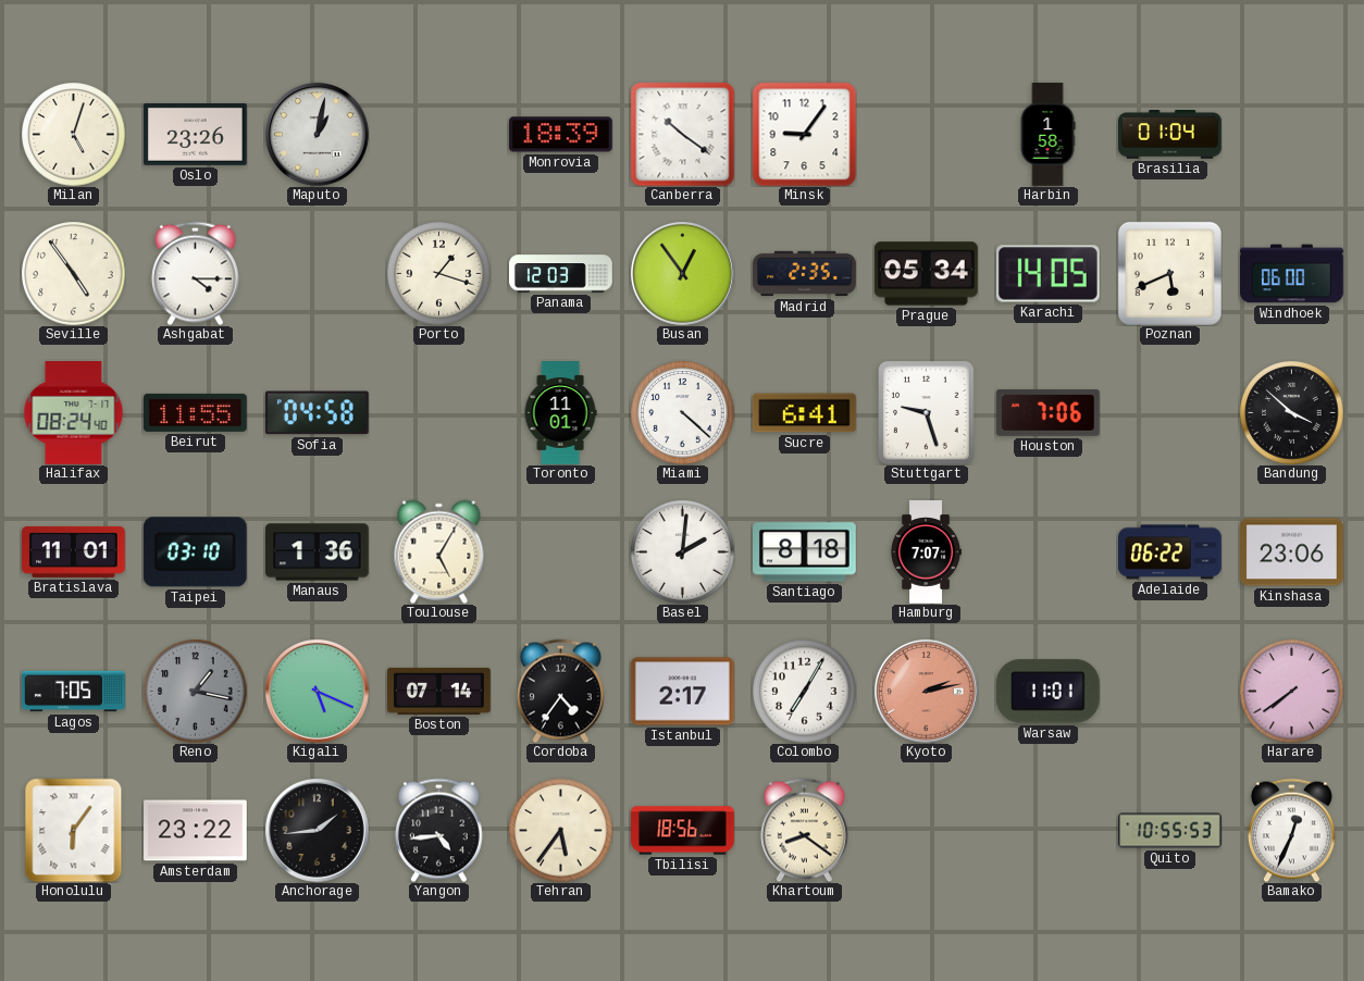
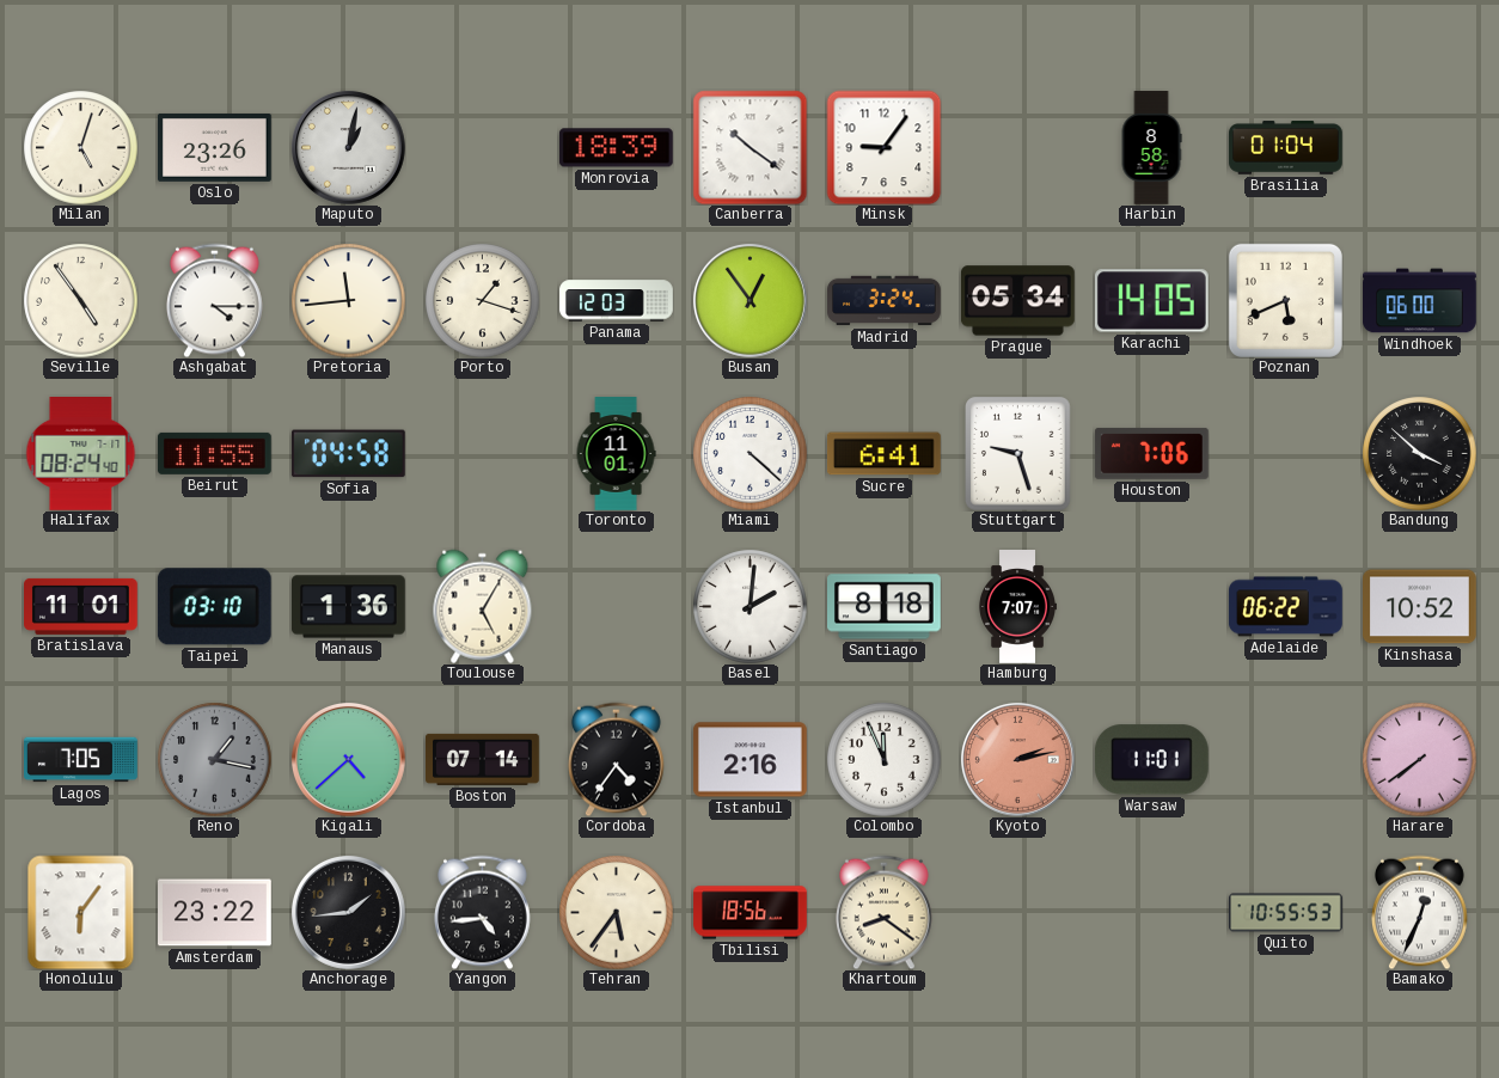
Harbin: 1:58 -> 8:58 (1151, 148)
Pretoria: none -> 11:44 (348, 300)
Madrid: 2:35 -> 3:24 (885, 301)
Kinshasa: 23:06 -> 10:52 (1420, 607)
Kigali: 5:19 -> 4:38 (348, 759)
Istanbul: 2:17 -> 2:16 (751, 760)
Colombo: 7:05 -> 11:56 (883, 759)
